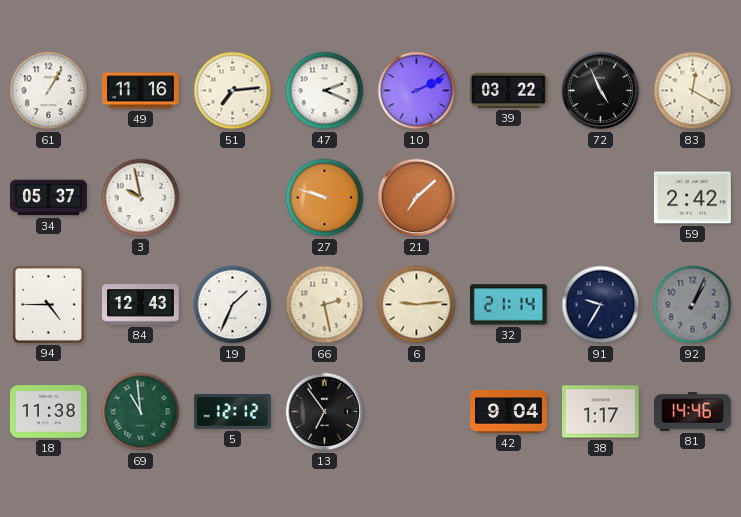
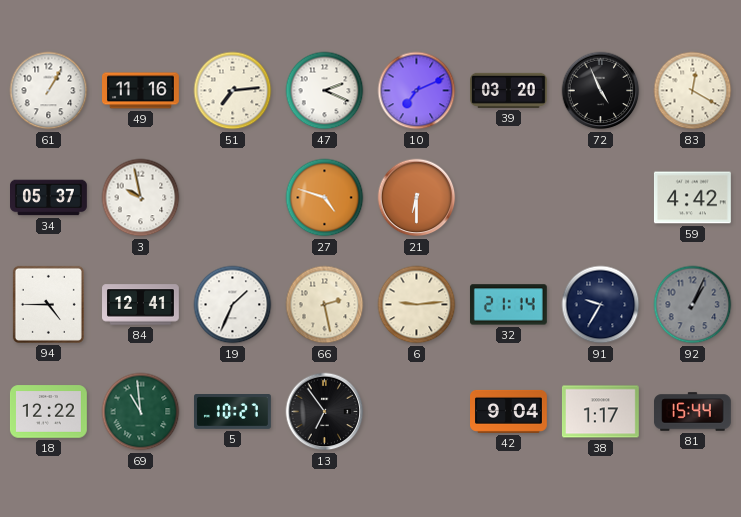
10: 2:11 -> 7:11 (417, 91)
39: 03:22 -> 03:20 (509, 90)
27: 9:48 -> 4:48 (325, 198)
21: 7:08 -> 6:30 (417, 198)
59: 2:42 -> 4:42 (692, 198)
84: 12:43 -> 12:41 (141, 305)
18: 11:38 -> 12:22 (49, 412)
5: 12:12 -> 10:27 (233, 412)
81: 14:46 -> 15:44 (693, 412)
